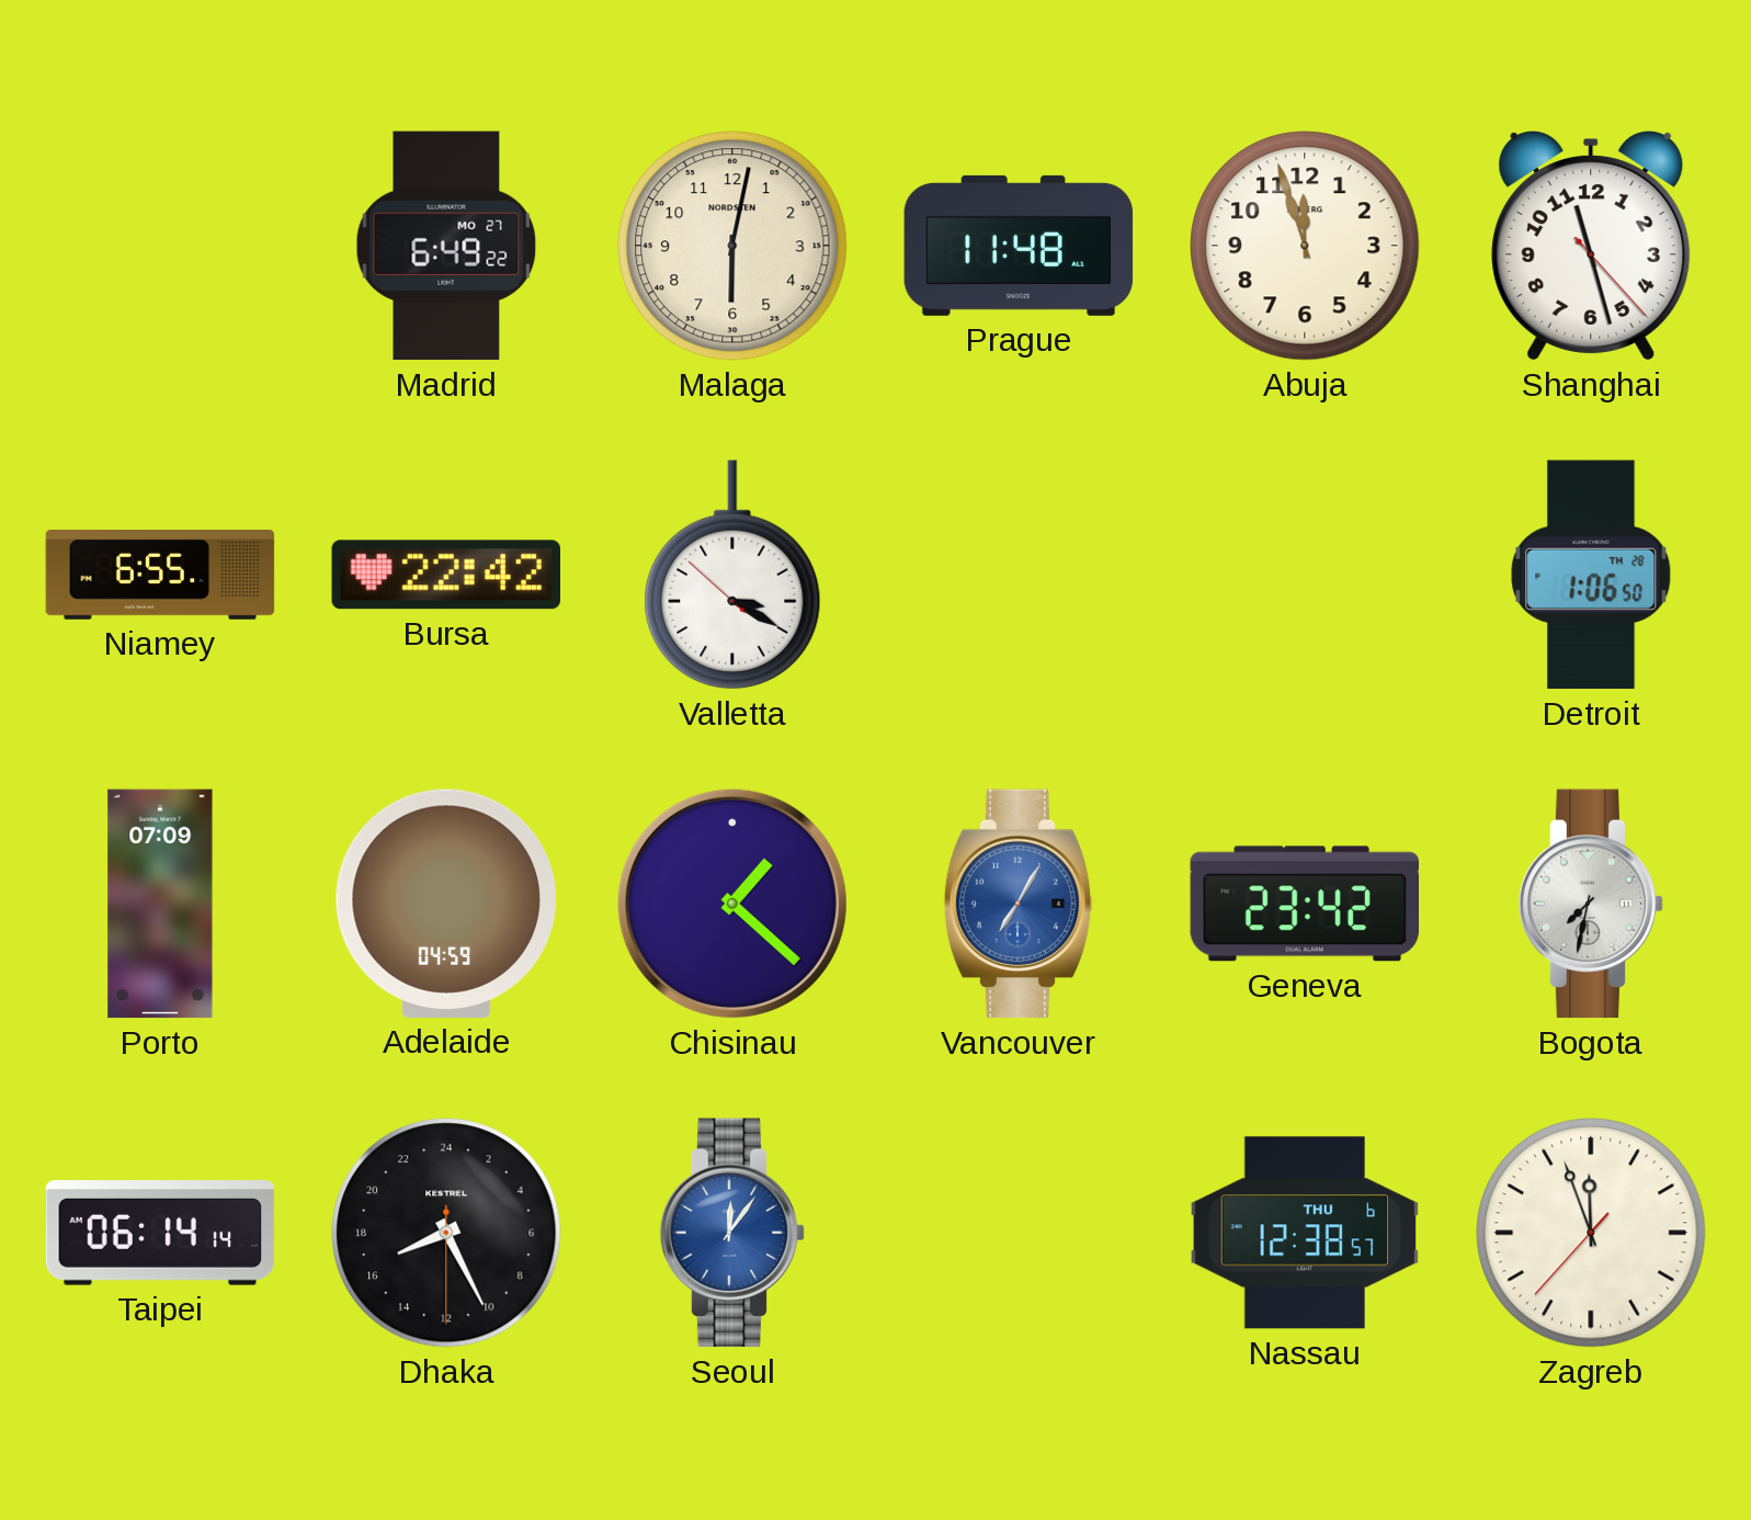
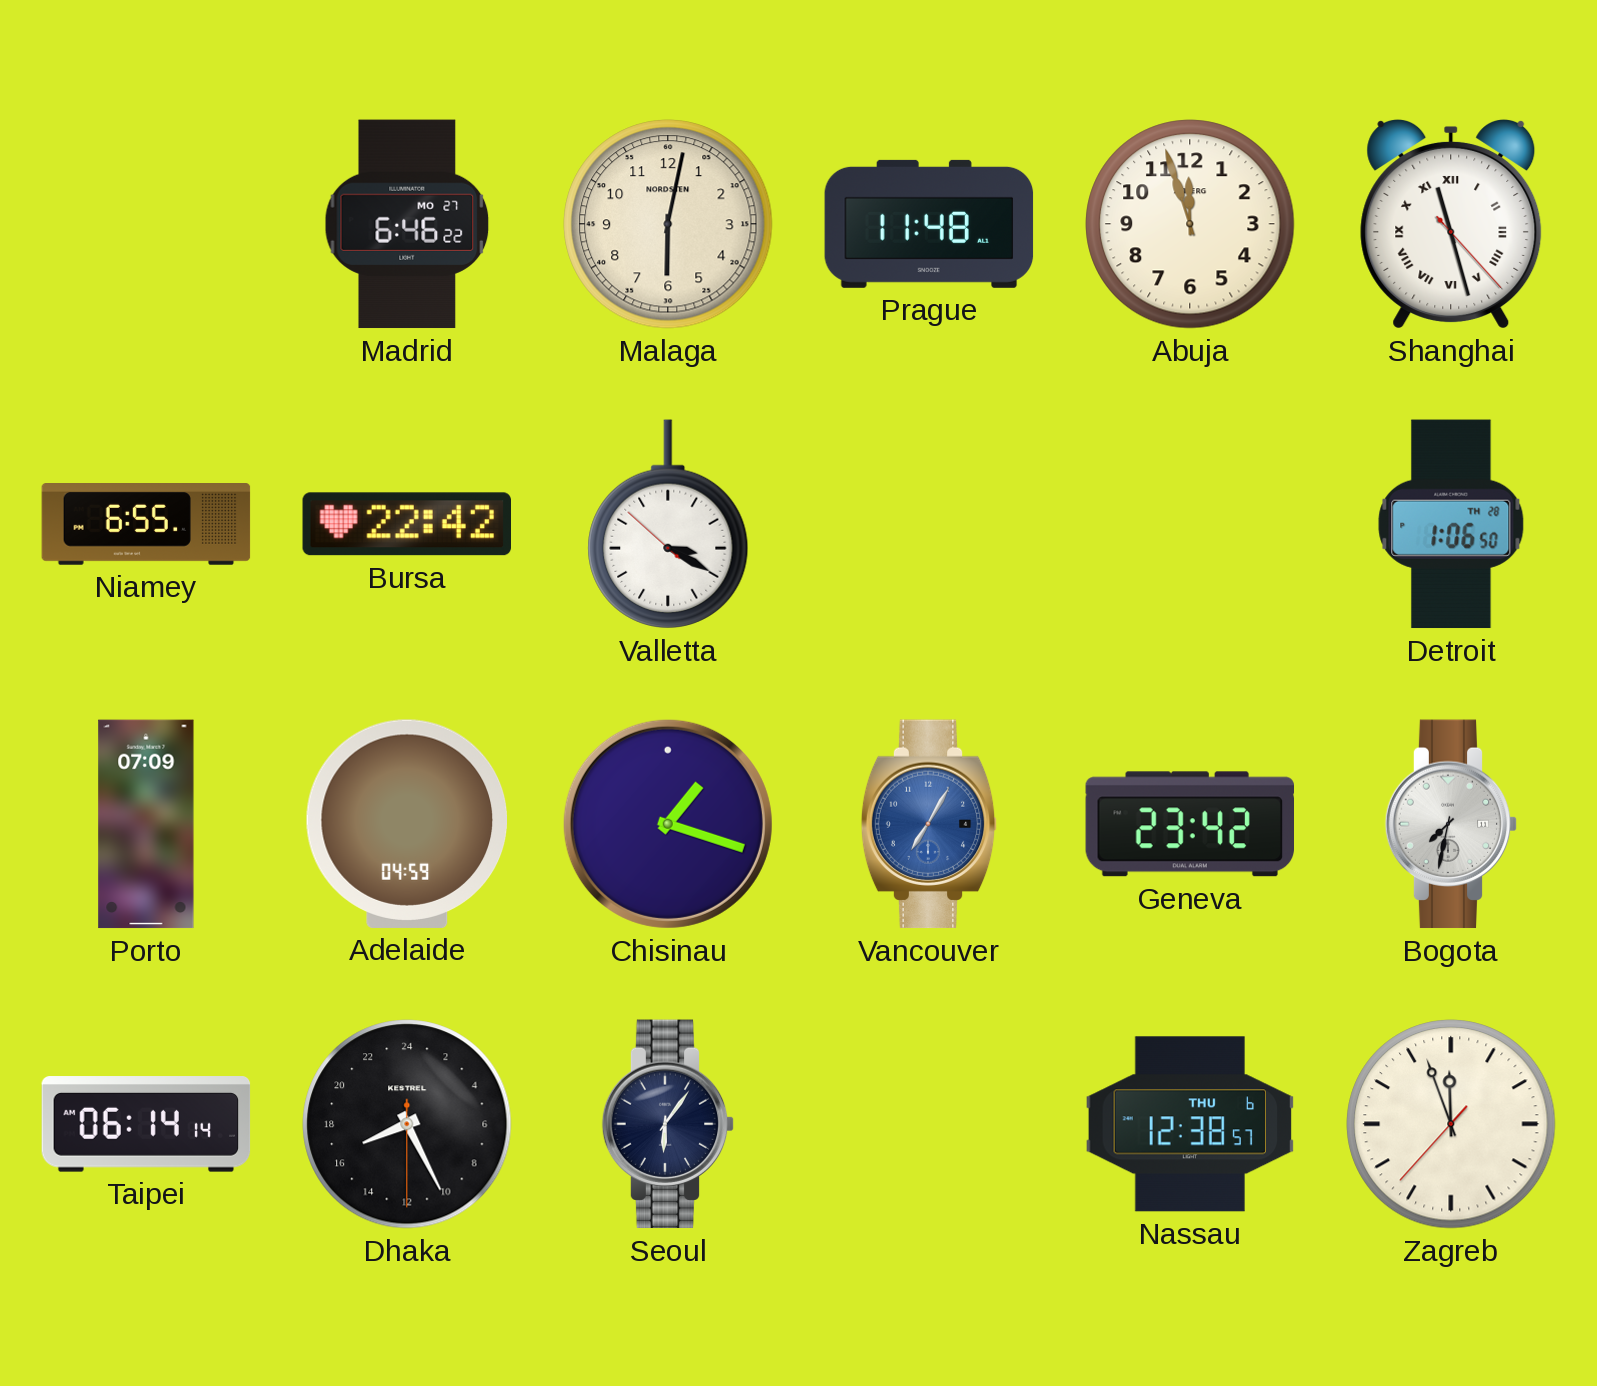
Madrid: 6:49 -> 6:46 (407, 224)
Shanghai numerals: Arabic -> Roman (1451, 224)
Chisinau: 1:22 -> 1:18 (668, 824)
Seoul: 12:06 -> 6:06 (668, 1124)
Seoul dial: blue -> navy (668, 1124)
